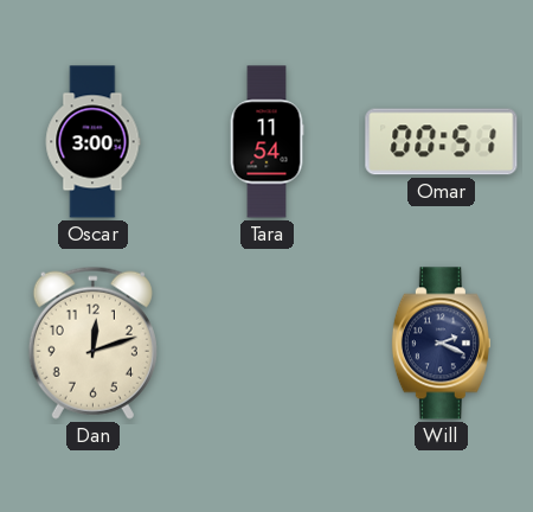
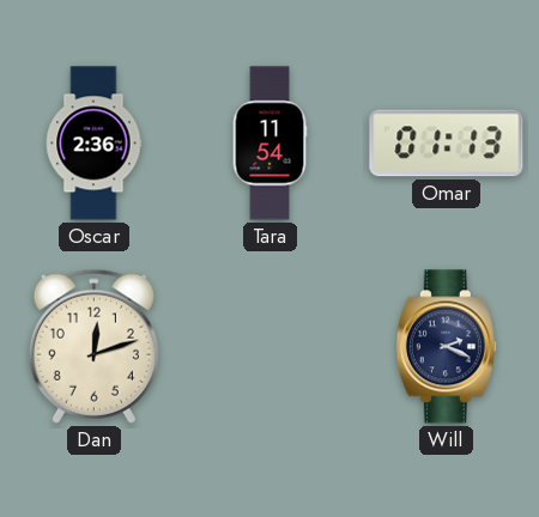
Oscar: 3:00 -> 2:36 (93, 144)
Omar: 00:51 -> 01:13 (447, 144)
